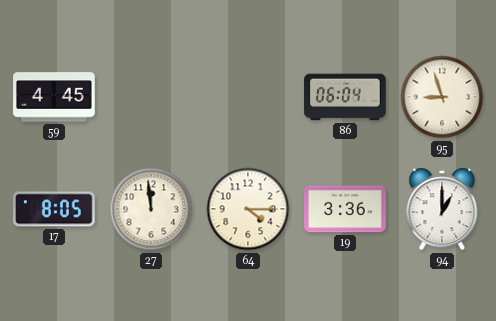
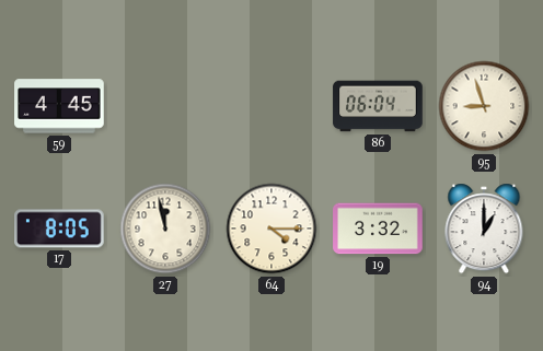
27: 11:59 -> 11:58 (165, 229)
19: 3:36 -> 3:32 (378, 229)
